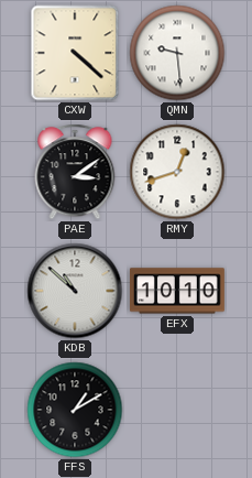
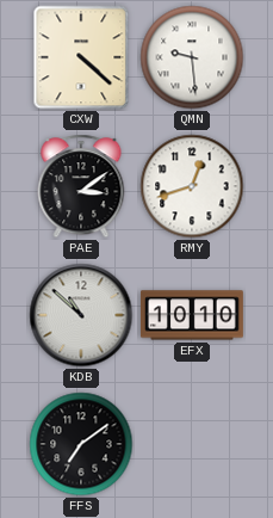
FFS: 1:10 -> 7:09 (81, 444)
